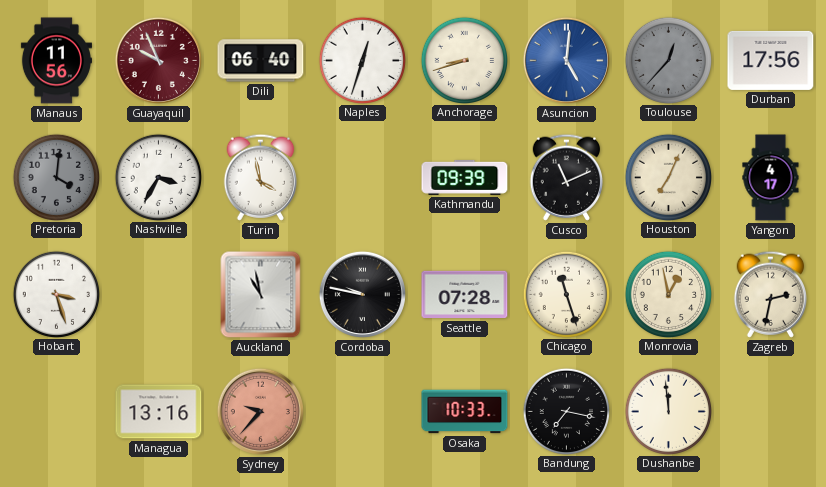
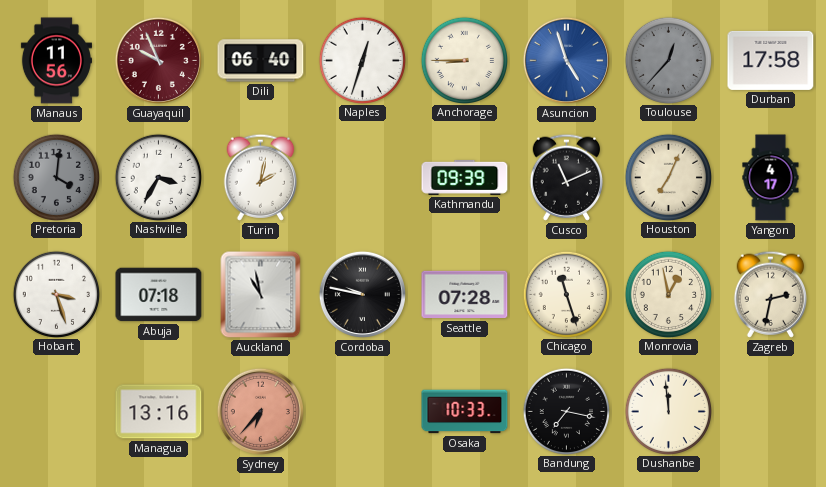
Anchorage: 8:42 -> 8:45 (464, 60)
Asuncion: 5:01 -> 4:57 (566, 60)
Durban: 17:56 -> 17:58 (771, 60)
Turin: 3:58 -> 2:02 (260, 177)
Abuja: none -> 07:18 (159, 295)
Sydney: 9:37 -> 6:37 (260, 411)
